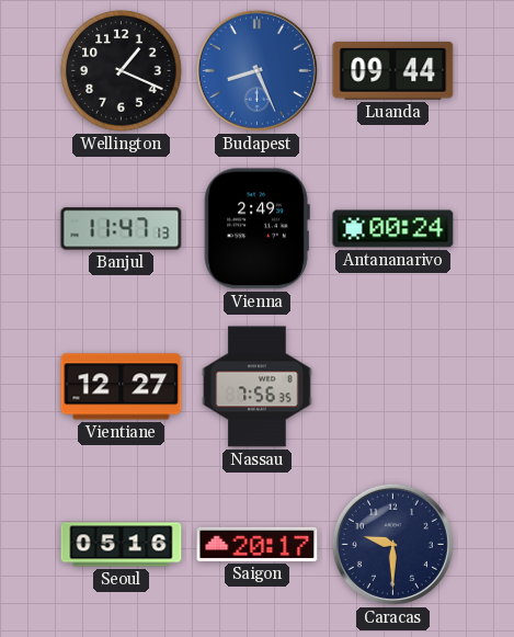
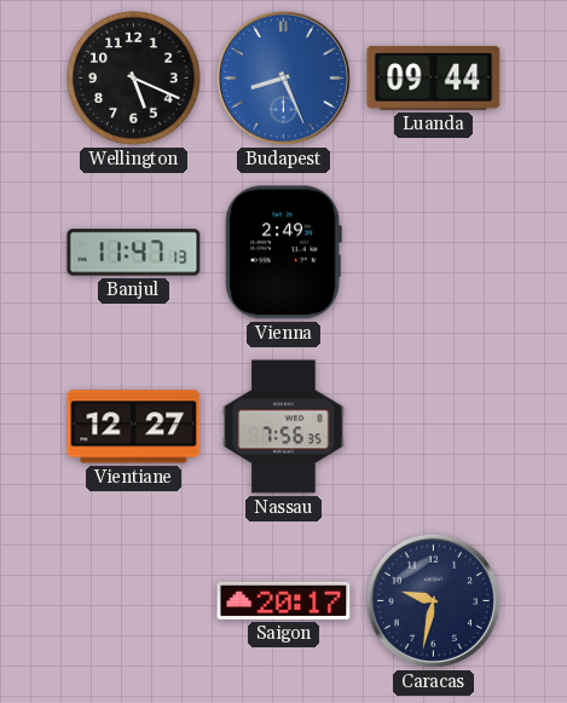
Wellington: 1:19 -> 5:19 (134, 79)
Antananarivo: 00:24 -> none (393, 229)
Seoul: 05:16 -> none (122, 545)
Caracas: 9:30 -> 9:32 (433, 600)
